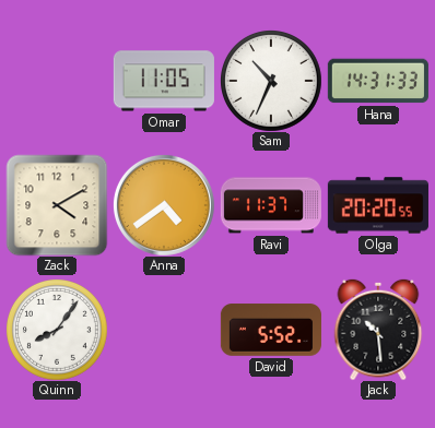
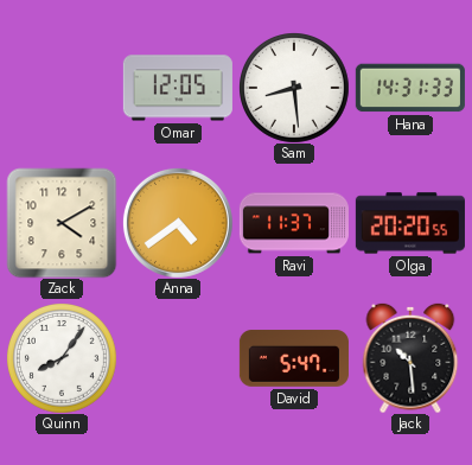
Omar: 11:05 -> 12:05 (178, 88)
Sam: 10:34 -> 8:29 (294, 88)
David: 5:52 -> 5:47 (294, 358)
